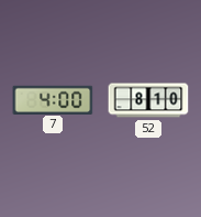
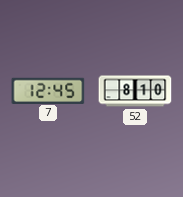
7: 4:00 -> 12:45 (48, 90)
